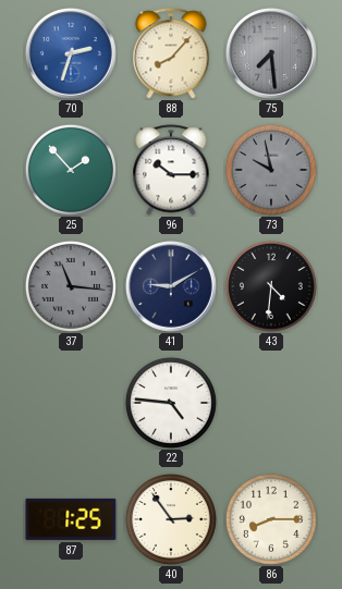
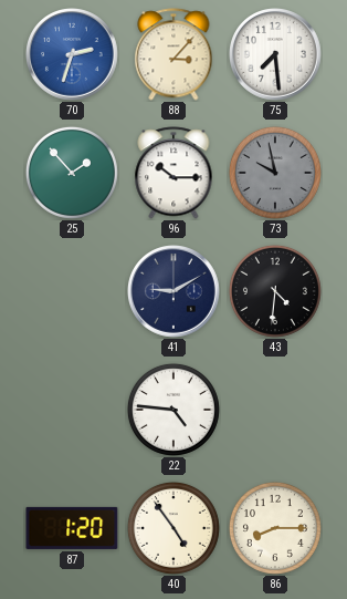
88: 8:07 -> 3:07 (173, 54)
75 dial: grey -> white (276, 55)
37: 11:16 -> none (71, 286)
87: 1:25 -> 1:20 (72, 528)
40: 2:54 -> 4:54 (173, 528)
